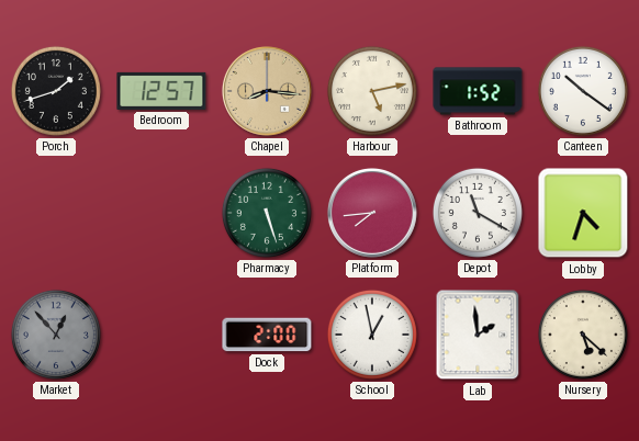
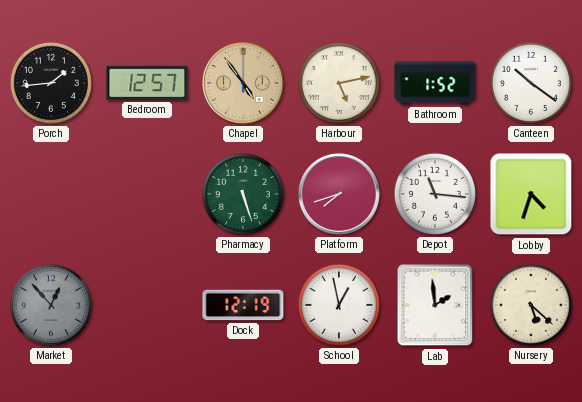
Porch: 1:42 -> 1:44 (51, 83)
Chapel: 8:16 -> 4:54 (244, 84)
Platform: 7:44 -> 7:42 (340, 195)
Depot: 11:20 -> 11:16 (435, 194)
Dock: 2:00 -> 12:19 (243, 305)
